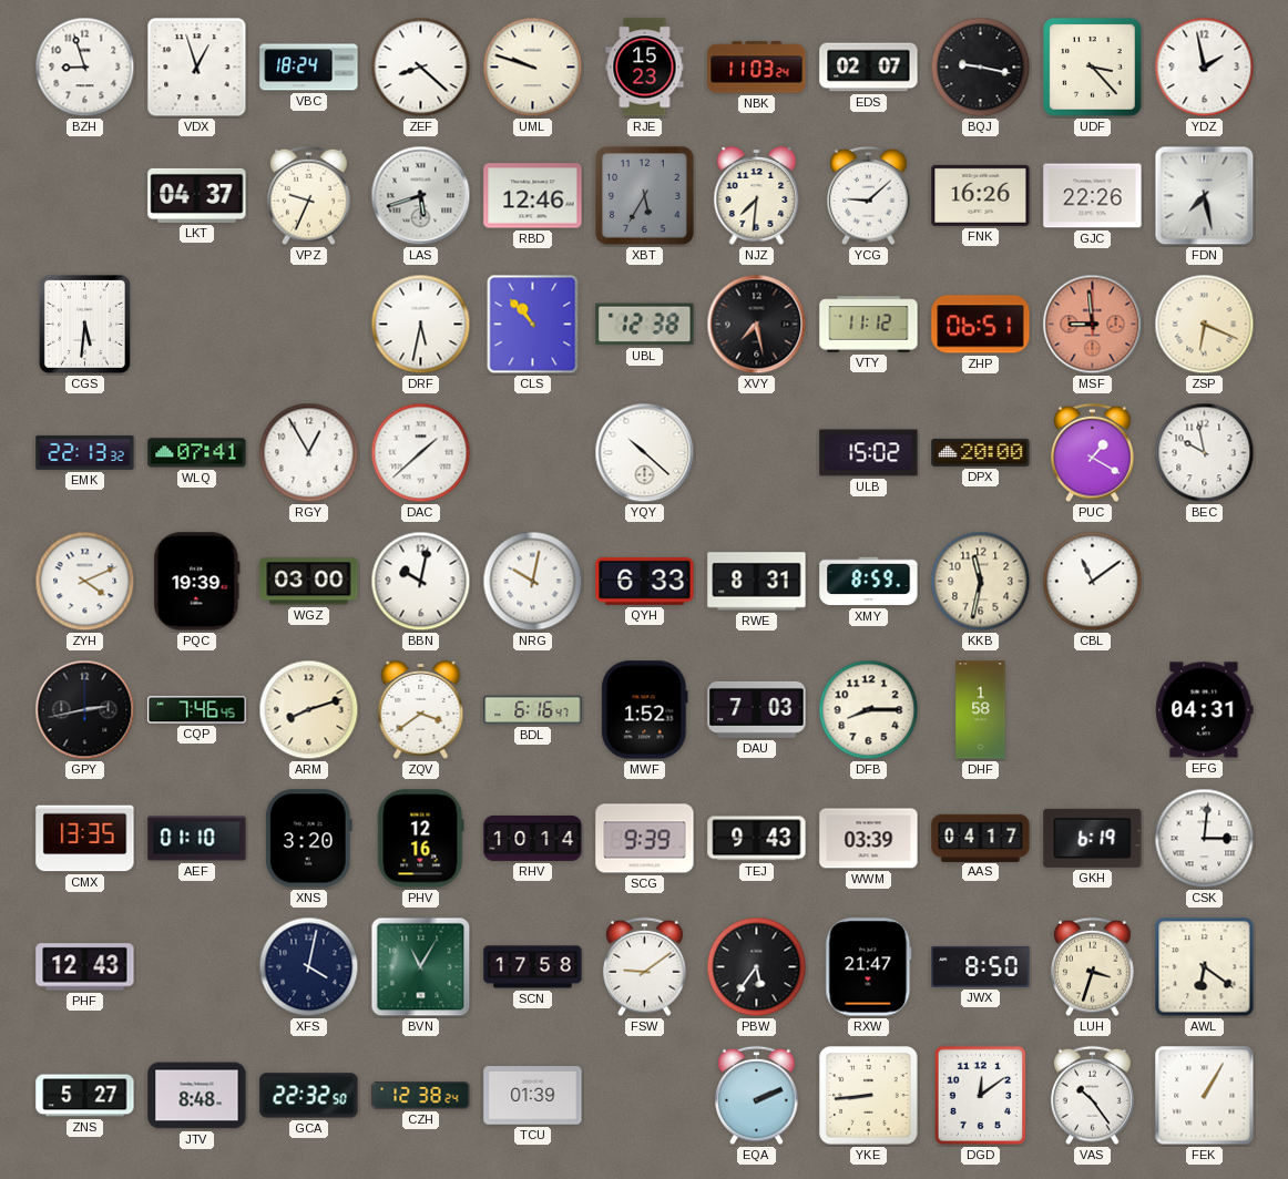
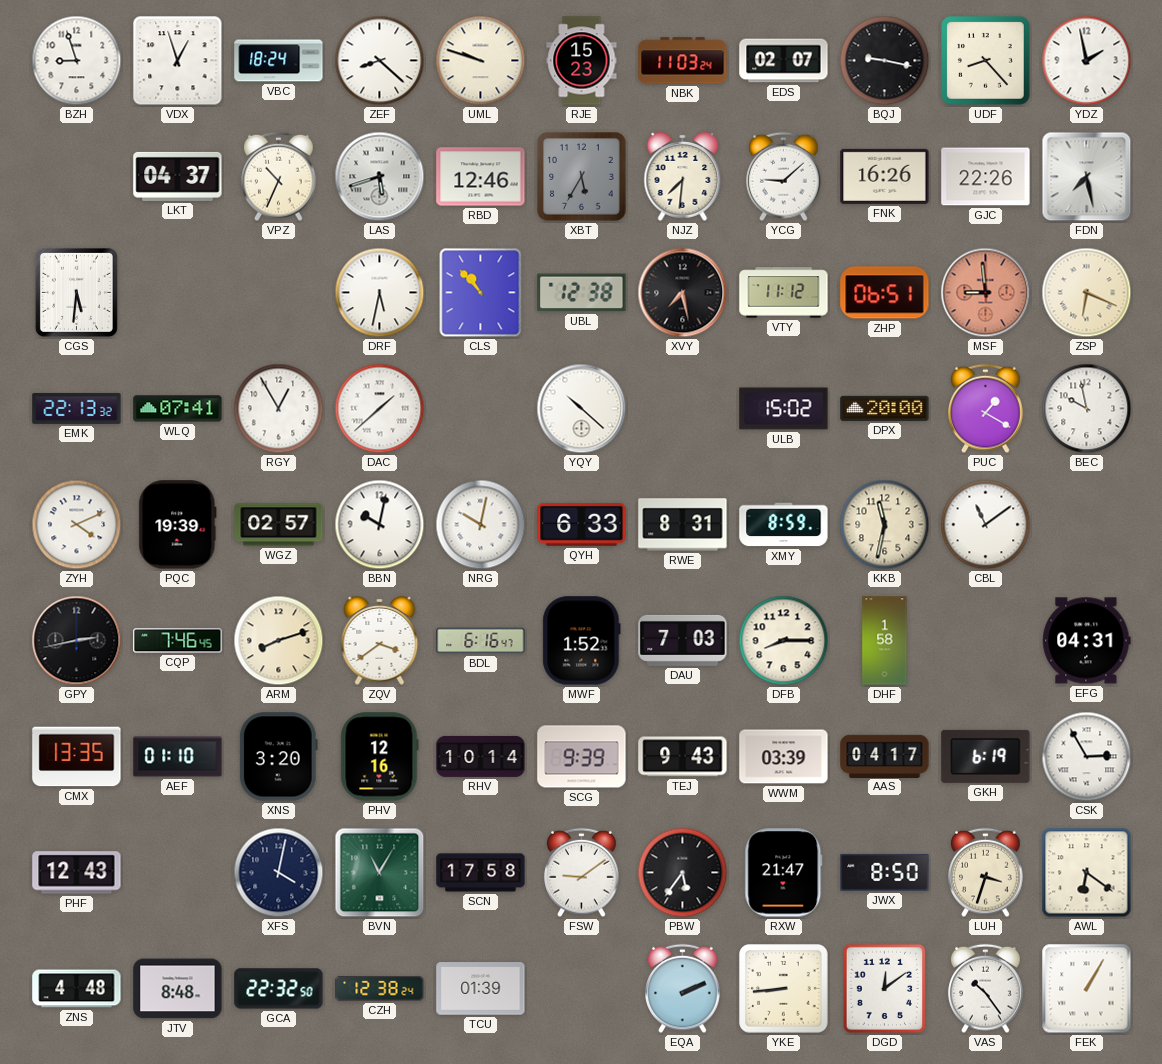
UDF: 3:23 -> 8:23 (986, 61)
VPZ: 9:34 -> 10:34 (279, 177)
WGZ: 03:00 -> 02:57 (279, 525)
CSK: 3:01 -> 2:55 (1087, 757)
ZNS: 5:27 -> 4:48 (77, 989)
